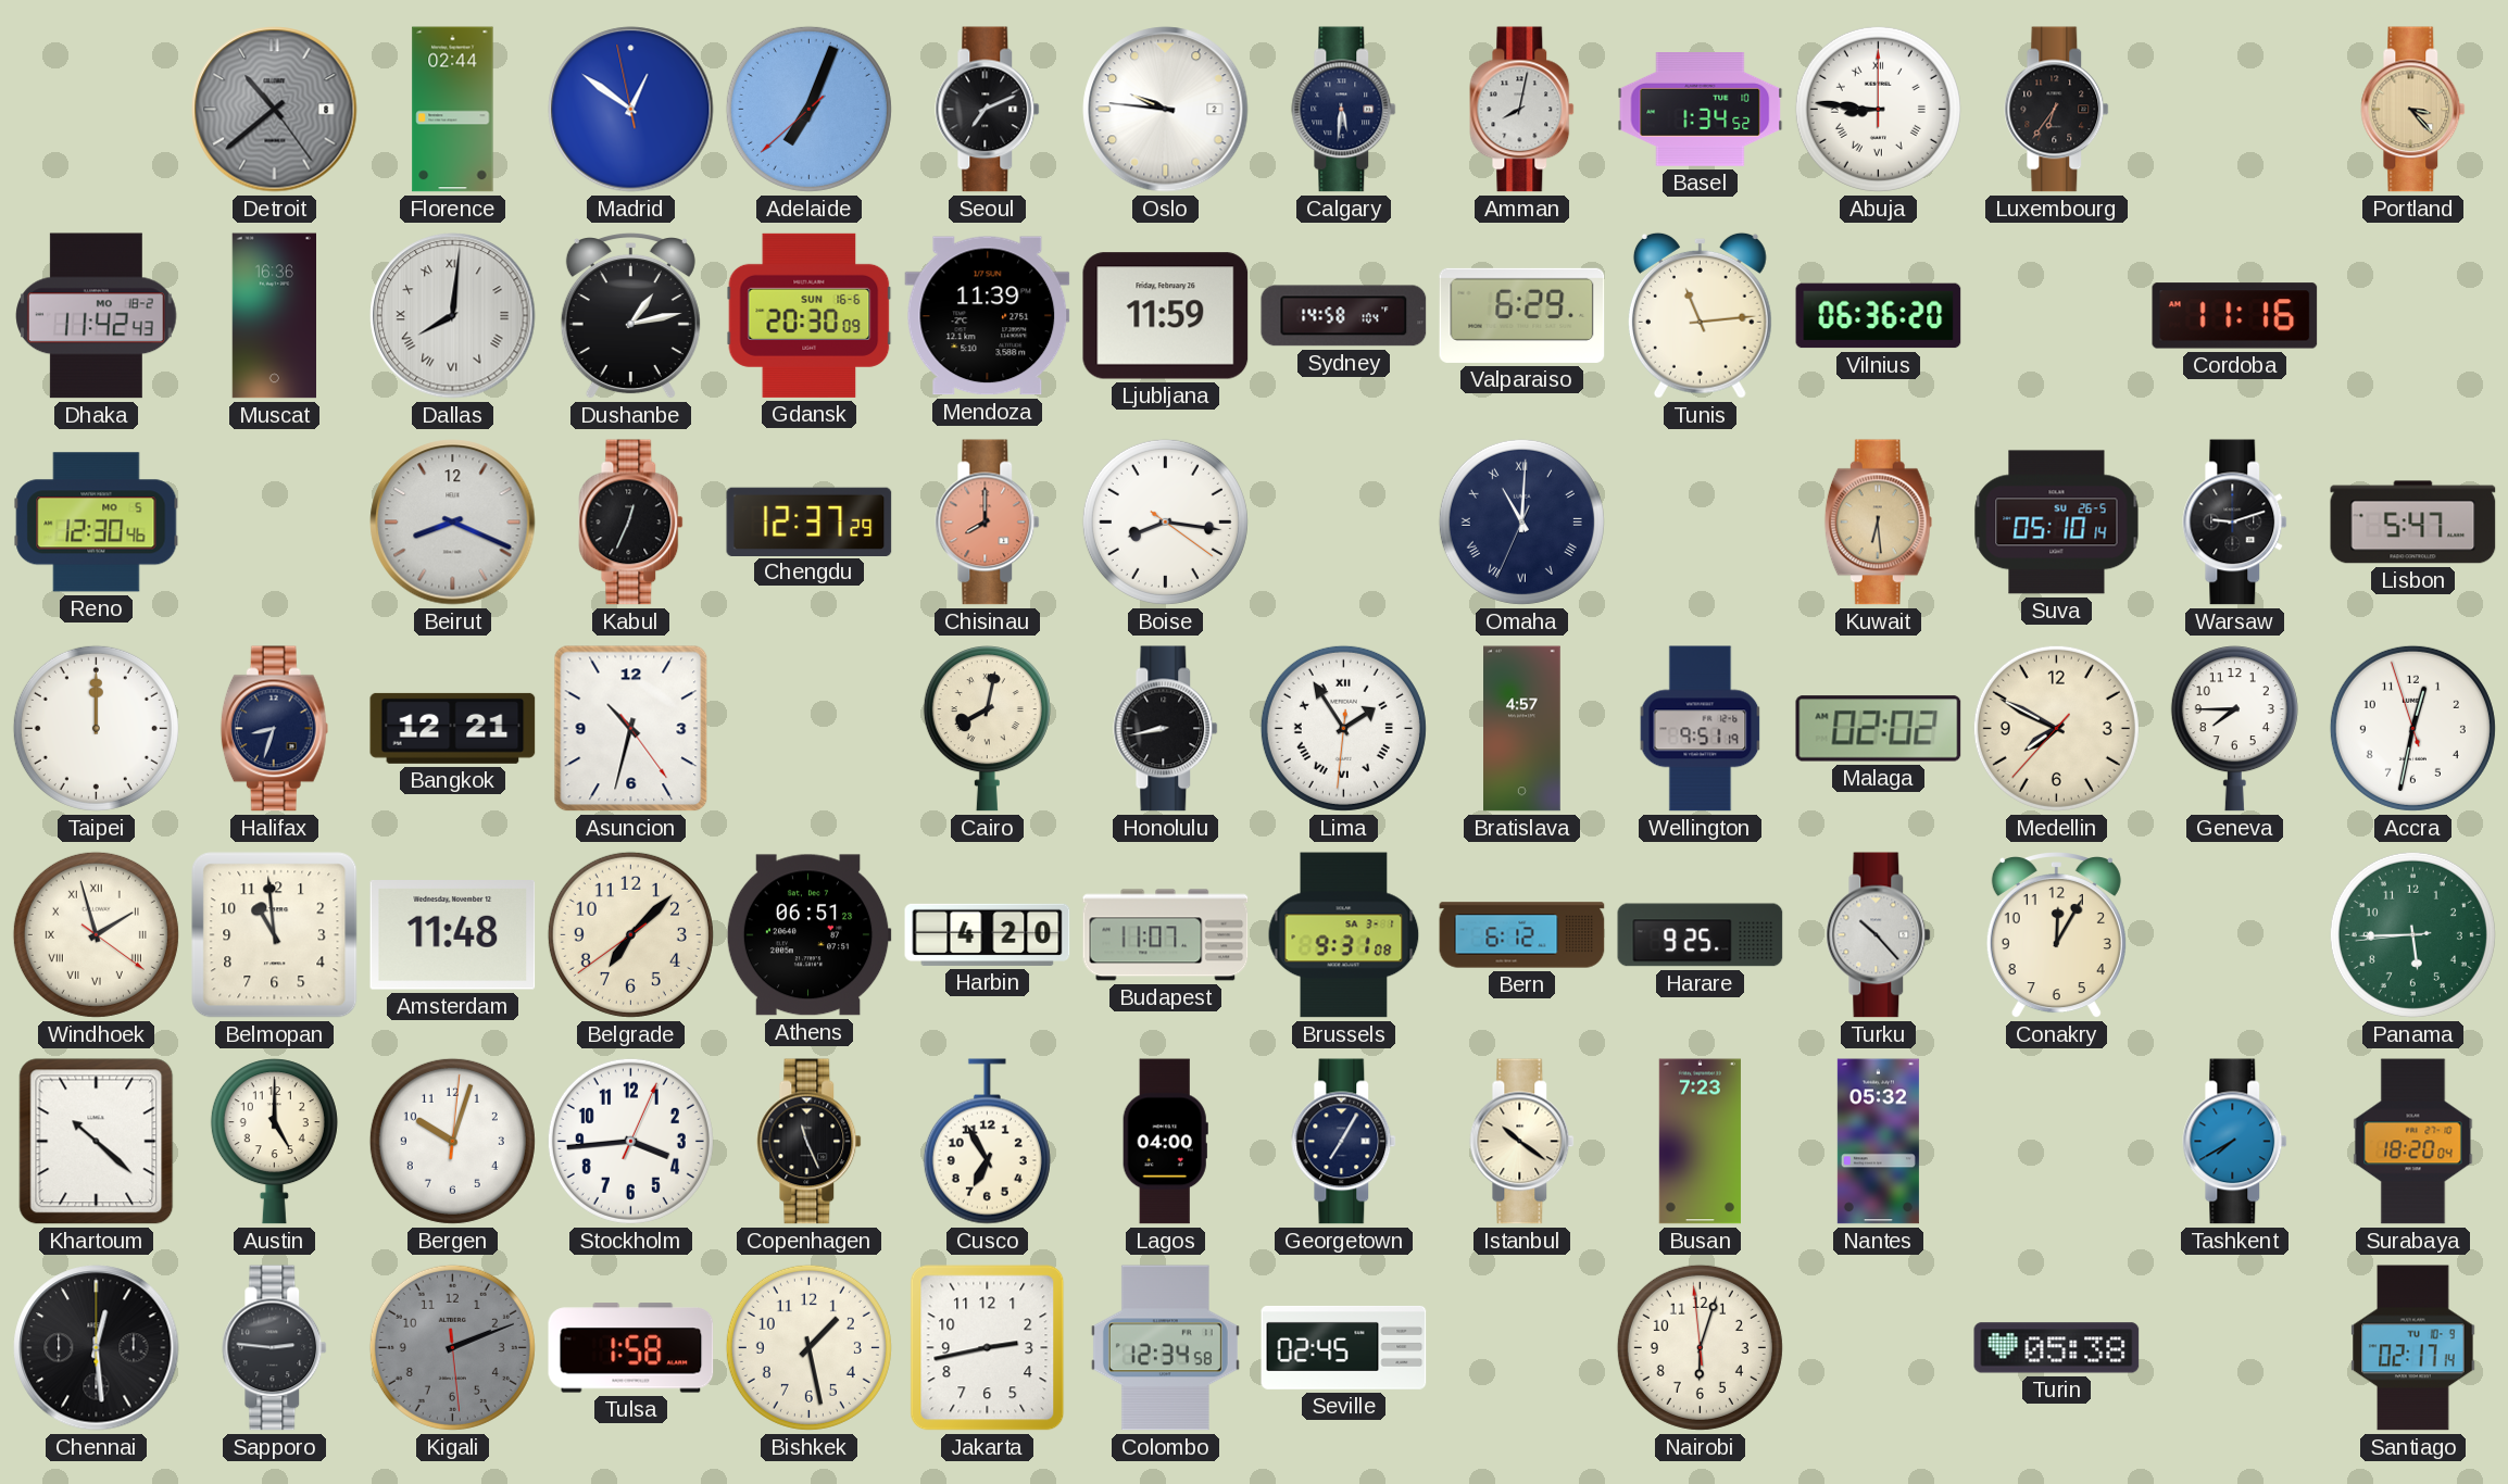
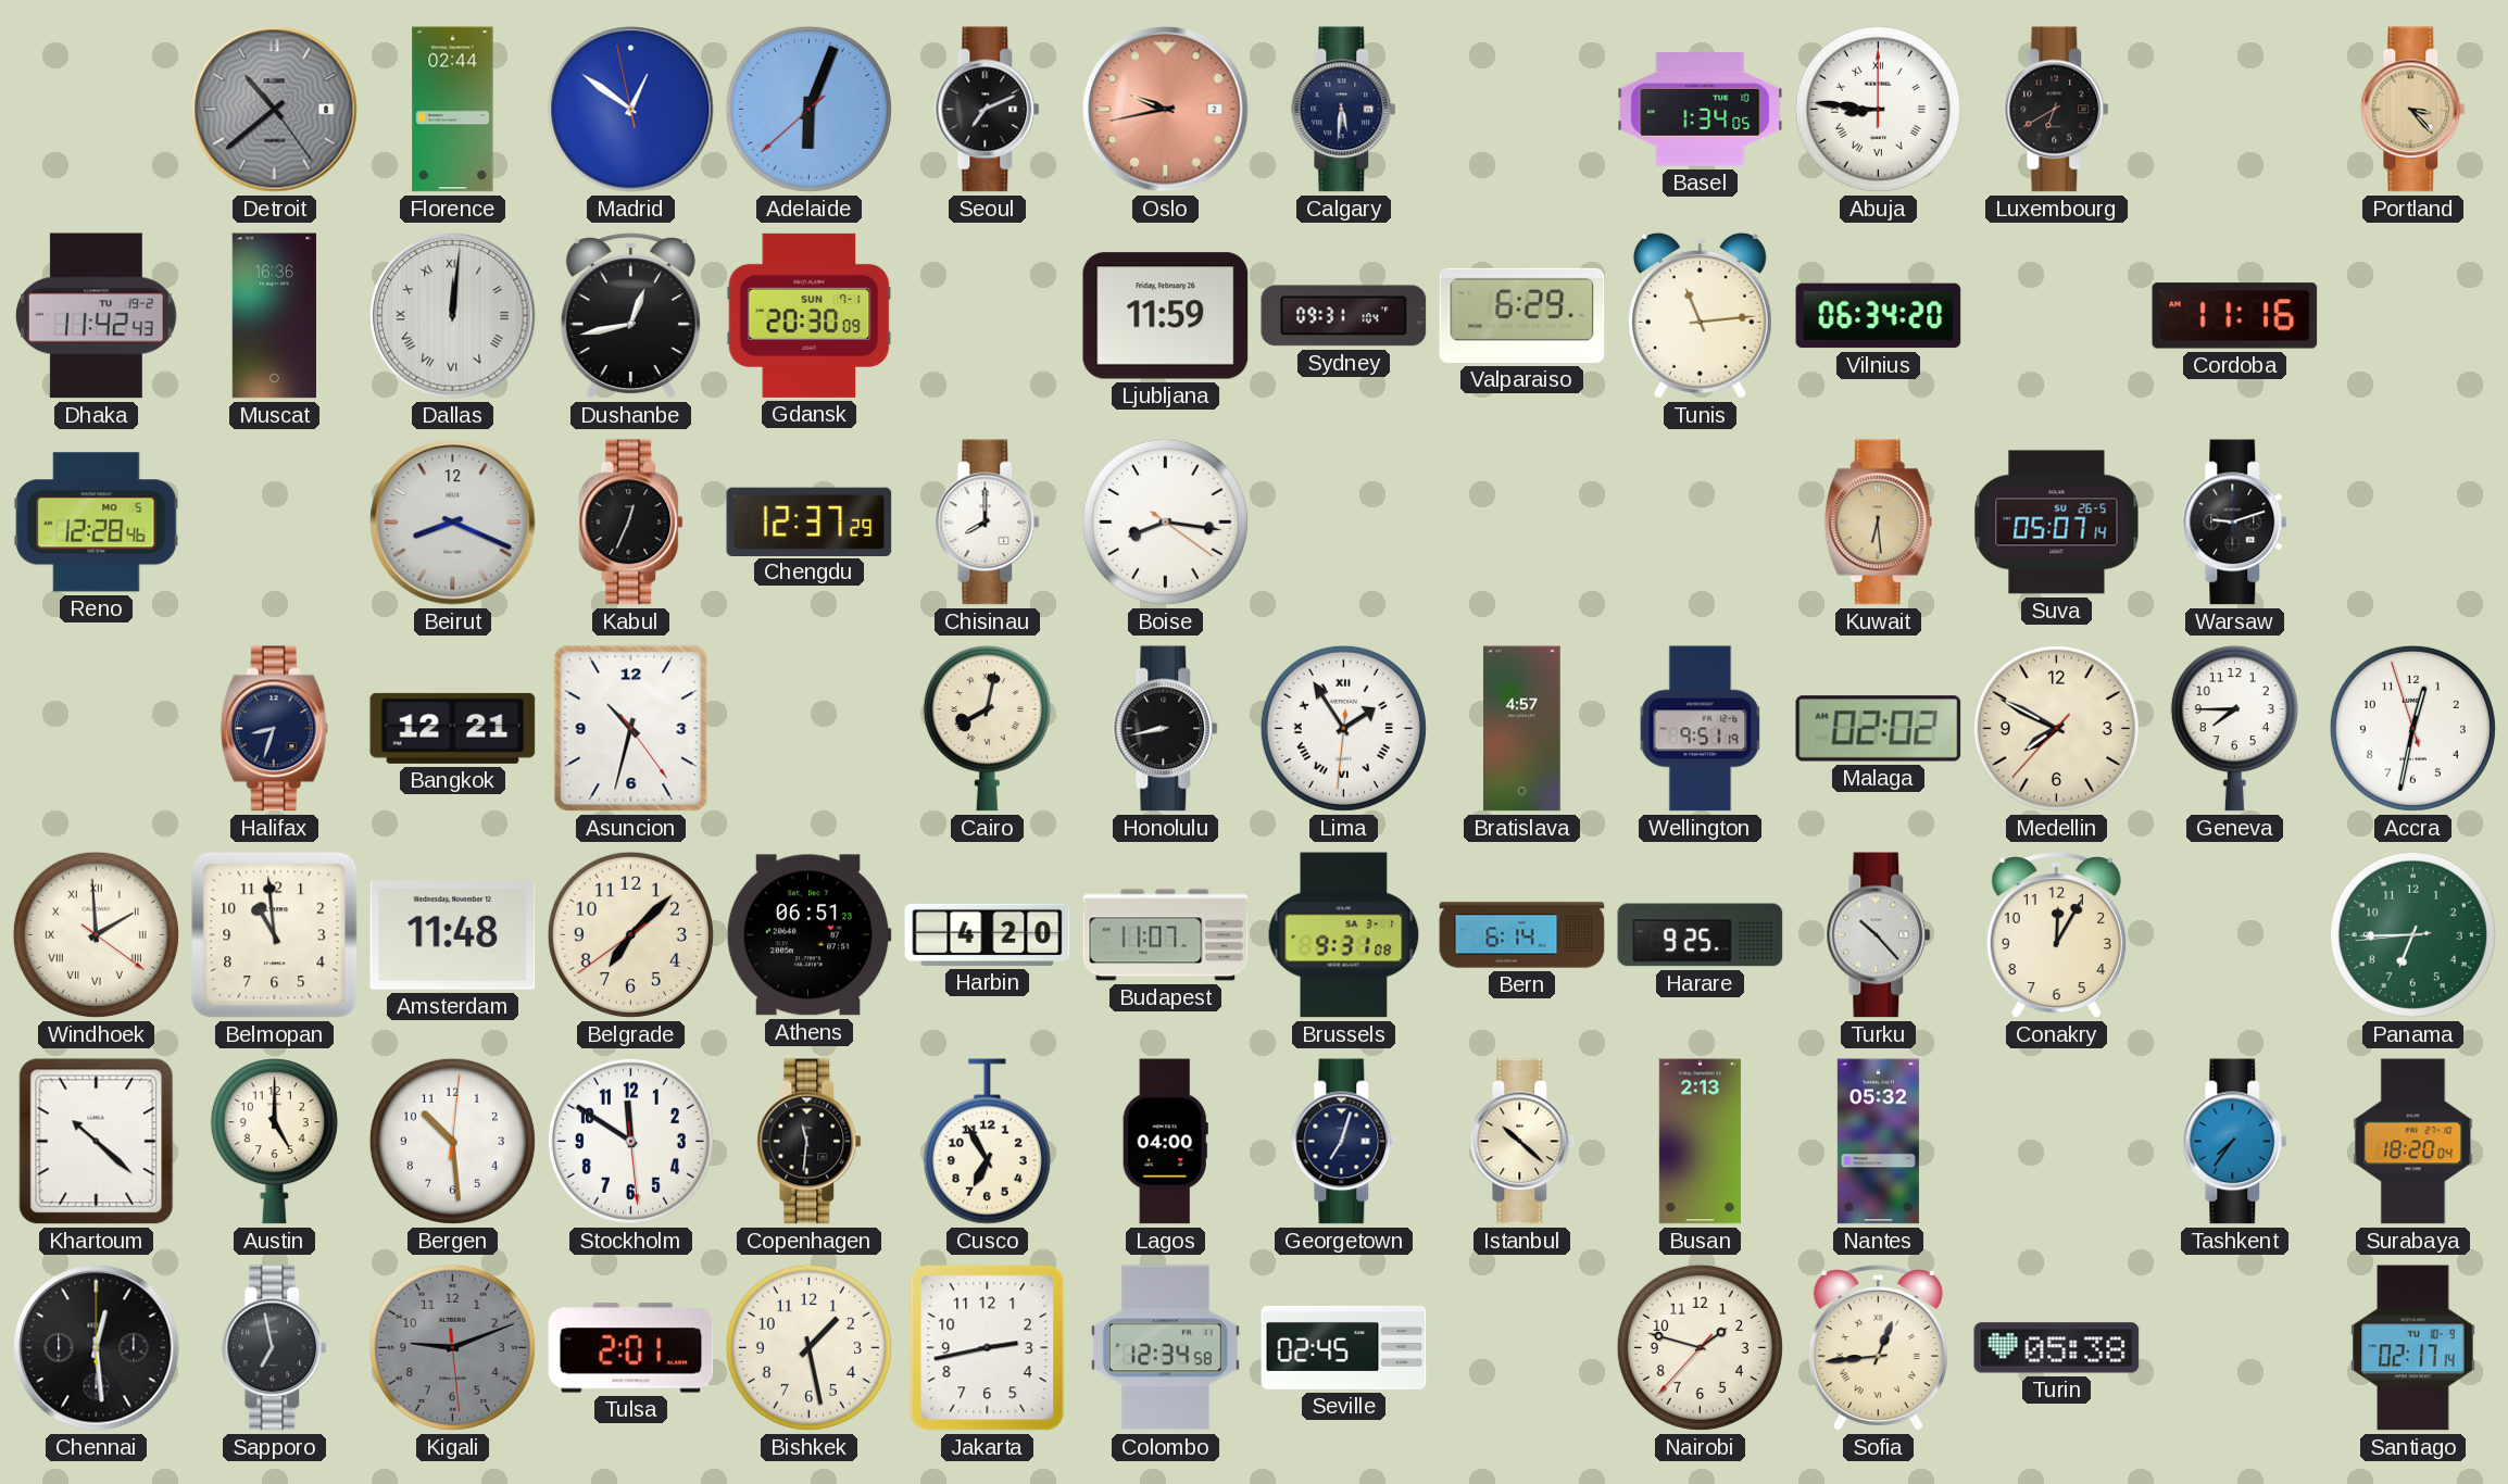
Adelaide: 7:03 -> 6:03 (808, 109)
Oslo: 9:46 -> 9:43 (1166, 110)
Oslo dial: white -> salmon (1166, 110)
Amman: 8:02 -> none (1522, 110)
Basel: 1:34:52 -> 1:34:05 (1701, 110)
Luxembourg: 6:36 -> 6:40 (2057, 110)
Dhaka date: MO 18-2 -> TU 19-2 (97, 316)
Dallas: 8:01 -> 12:01 (453, 316)
Dushanbe: 1:13 -> 12:43 (630, 317)
Gdansk date: SUN 16-6 -> SUN 7-1 (810, 315)
Mendoza: 11:39 -> none (988, 316)
Sydney: 14:58 -> 09:31 (1344, 316)
Vilnius: 06:36 -> 06:34 (1879, 316)
Reno: 12:30 -> 12:28 (97, 523)
Chisinau dial: salmon -> white (988, 523)
Omaha: 11:00 -> none (1521, 521)
Suva: 05:10 -> 05:07 (2057, 523)
Lisbon: 5:47 -> none (2413, 523)
Taipei: 12:00 -> none (96, 728)
Windhoek: 1:57 -> 1:59 (96, 934)
Bern: 6:12 -> 6:14 (1522, 935)
Panama: 5:44 -> 6:44 (2412, 934)
Bergen: 10:03 -> 10:29 (452, 1141)
Stockholm: 3:44 -> 11:50 (630, 1141)
Copenhagen: 11:26 -> 11:31 (810, 1142)
Georgetown: 7:05 -> 7:03 (1344, 1142)
Istanbul: 10:21 -> 10:22 (1522, 1142)
Busan: 7:23 -> 2:13 (1700, 1142)
Tashkent: 7:40 -> 7:36 (2235, 1142)
Sapporo: 2:46 -> 6:58 (275, 1348)
Kigali: 2:11 -> 9:11 (452, 1347)
Tulsa: 1:58 -> 2:01 (631, 1348)
Nairobi: 6:02 -> 1:47 (1700, 1347)
Sofia: none -> 12:44 (1878, 1349)
